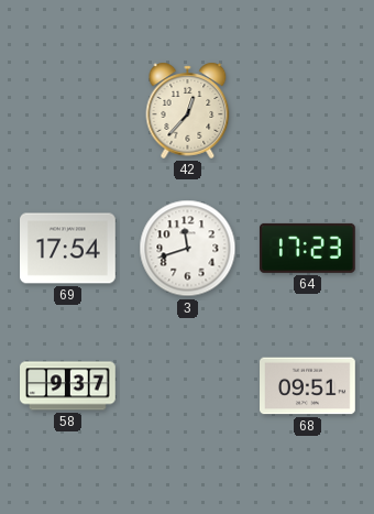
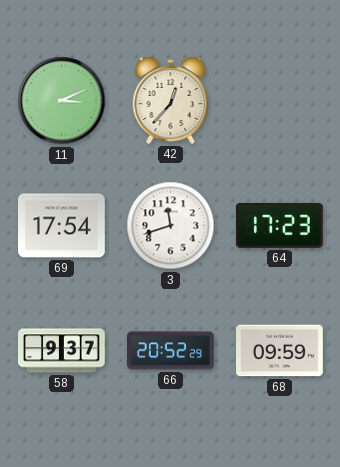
11: none -> 3:11 (62, 101)
66: none -> 20:52 (171, 351)
68: 09:51 -> 09:59 (280, 351)
